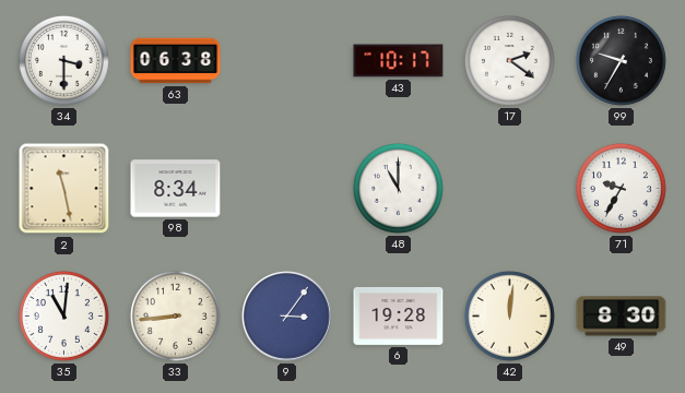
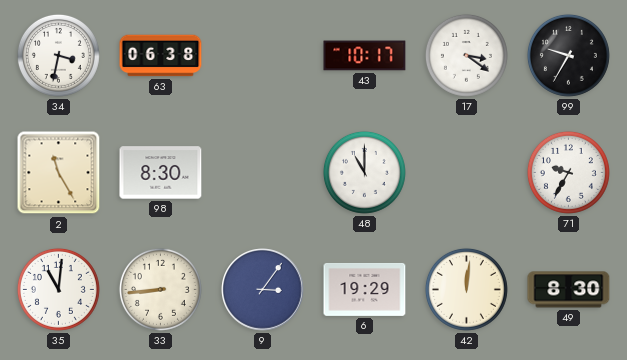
34: 3:30 -> 3:32 (58, 55)
17: 2:21 -> 3:21 (466, 55)
2: 11:28 -> 11:25 (59, 173)
98: 8:34 -> 8:30 (161, 173)
6: 19:28 -> 19:29 (365, 289)
